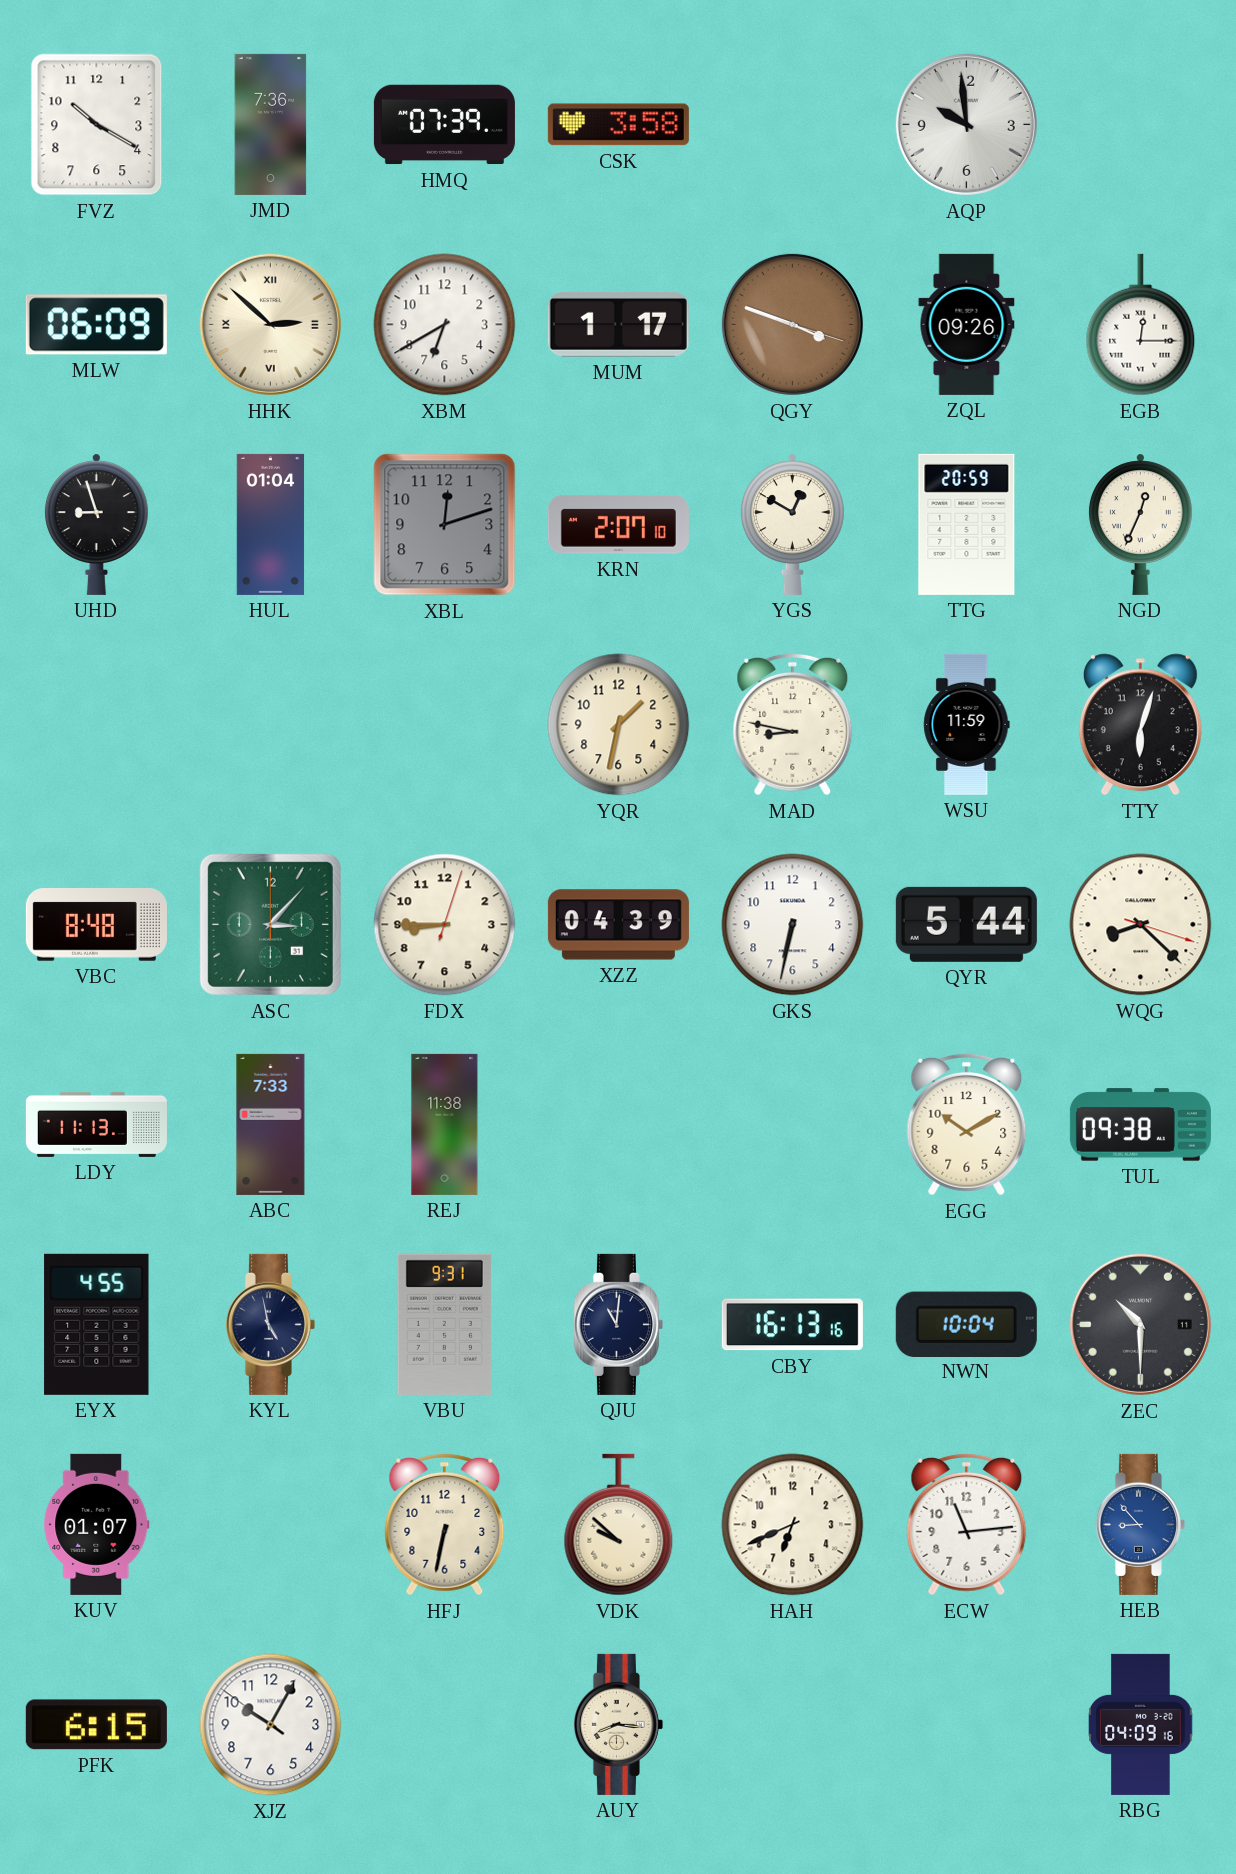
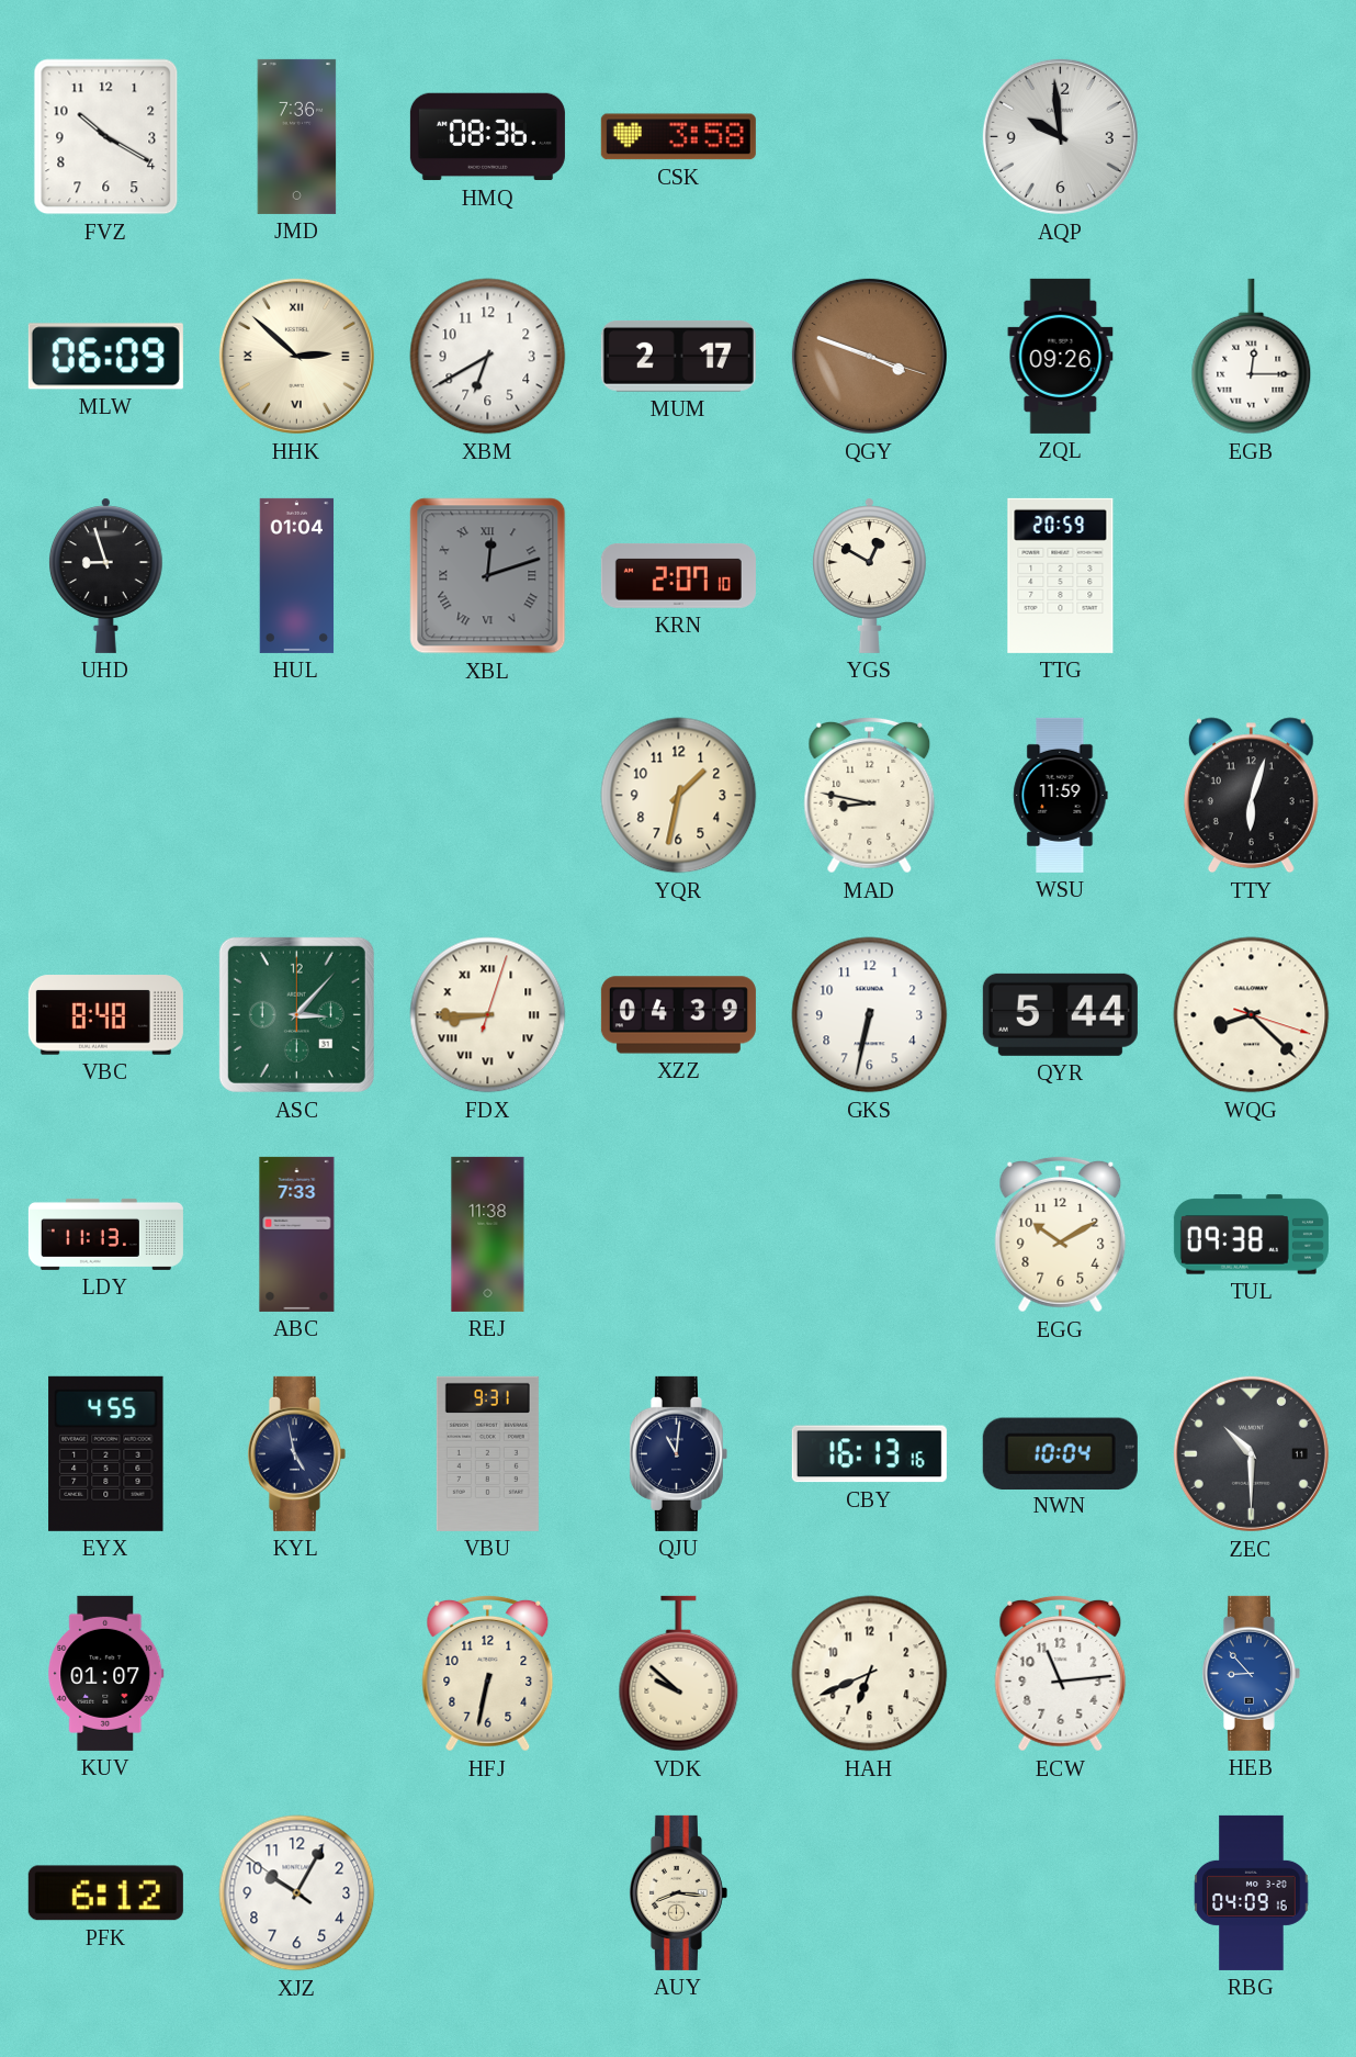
HMQ: 07:39 -> 08:36 (487, 137)
MUM: 1:17 -> 2:17 (678, 357)
XBL numerals: Arabic -> Roman (488, 576)
NGD: 12:34 -> none (1140, 524)
FDX numerals: Arabic -> Roman (488, 1015)
PFK: 6:15 -> 6:12 (105, 1893)
